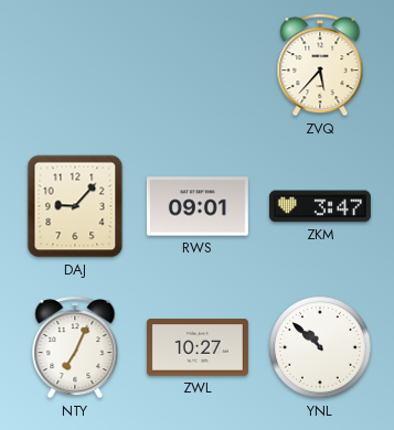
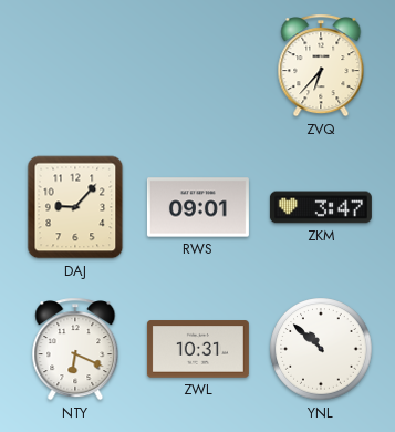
ZVQ: 5:37 -> 6:37 (321, 65)
NTY: 7:04 -> 6:19 (75, 349)
ZWL: 10:27 -> 10:31 (198, 349)
